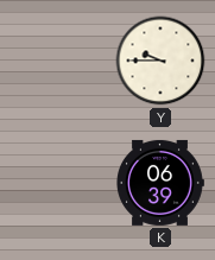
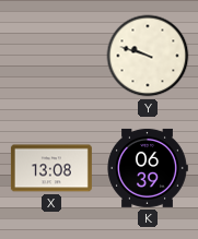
Y: 9:45 -> 9:48 (148, 56)
X: none -> 13:08 (51, 168)
